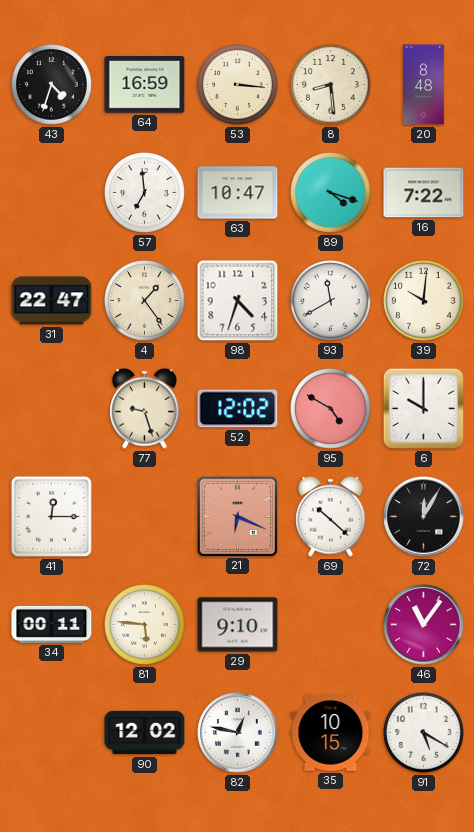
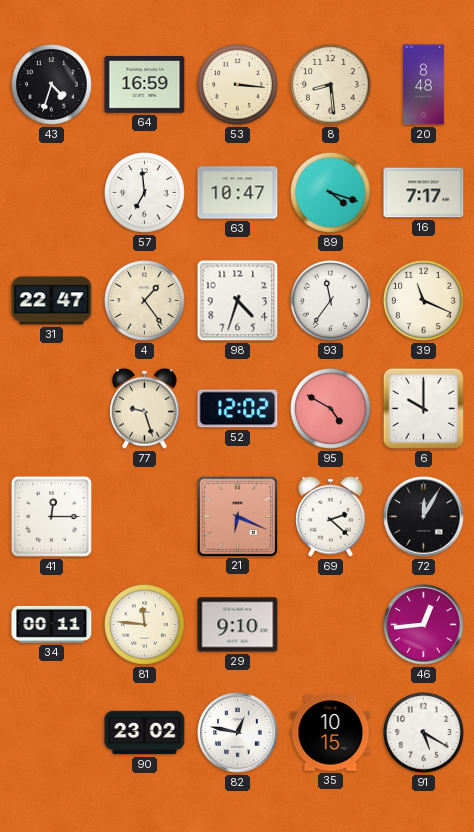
16: 7:22 -> 7:17 (424, 193)
93: 11:40 -> 11:36 (331, 301)
39: 10:01 -> 11:19 (424, 301)
69: 10:22 -> 2:22 (331, 516)
81: 5:46 -> 11:46 (145, 625)
46: 11:06 -> 12:44 (424, 625)
90: 12:02 -> 23:02 (145, 733)
